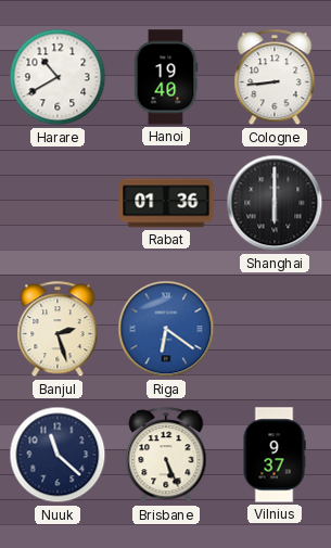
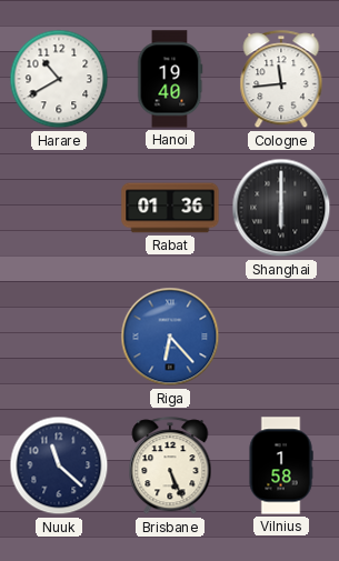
Cologne: 8:44 -> 11:44 (281, 80)
Banjul: 2:27 -> none (58, 330)
Riga: 6:21 -> 6:23 (170, 337)
Vilnius: 9:37 -> 1:58 (281, 465)
